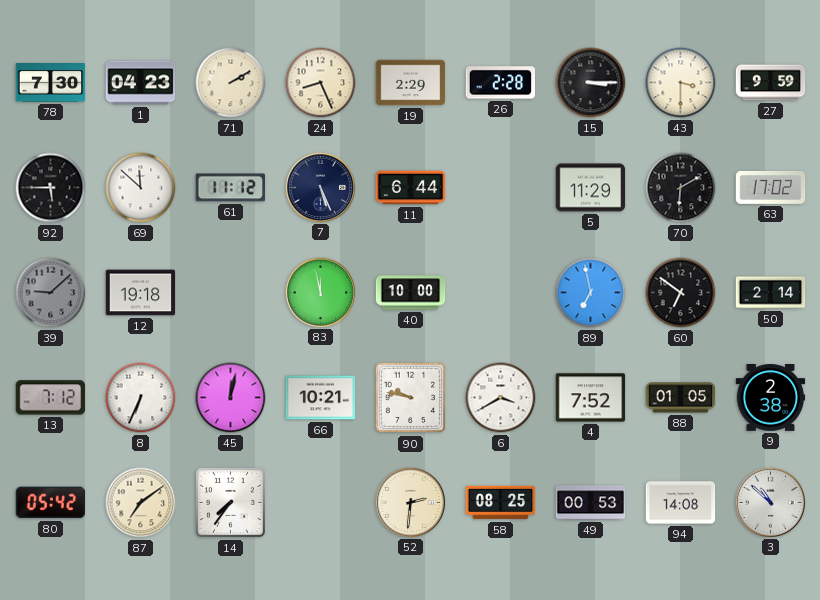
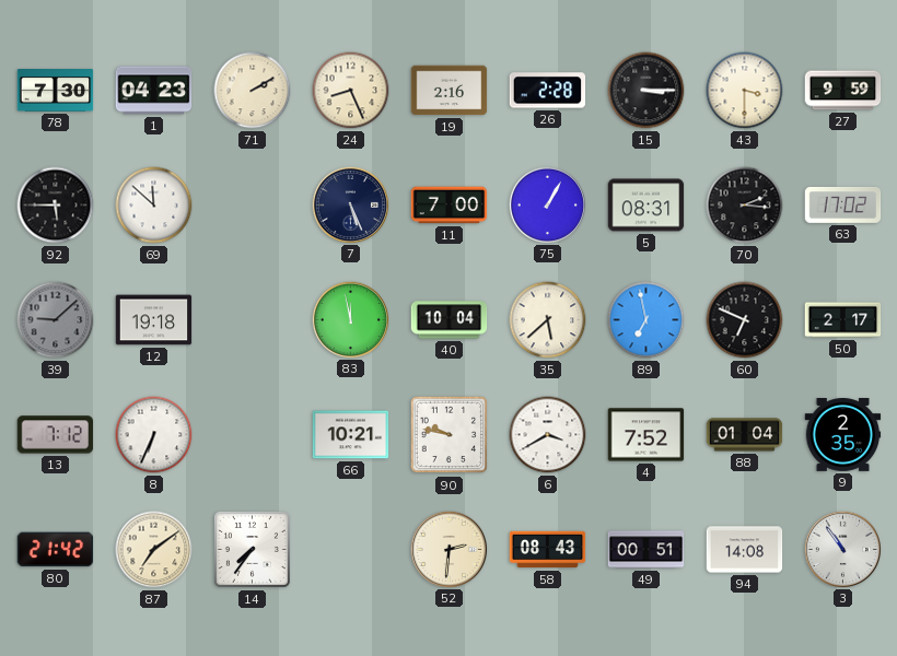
19: 2:29 -> 2:16 (450, 91)
61: 11:12 -> none (231, 188)
11: 6:44 -> 7:00 (450, 206)
75: none -> 1:05 (547, 204)
5: 11:29 -> 08:31 (646, 206)
70: 6:10 -> 2:16 (745, 206)
40: 10:00 -> 10:04 (450, 320)
35: none -> 5:38 (548, 320)
60: 6:51 -> 6:49 (745, 320)
50: 2:14 -> 2:17 (843, 320)
45: 12:02 -> none (231, 398)
88: 01:05 -> 01:04 (745, 435)
9: 2:38 -> 2:35 (843, 435)
80: 05:42 -> 21:42 (56, 550)
58: 08:25 -> 08:43 (548, 550)
49: 00:53 -> 00:51 (646, 550)
3: 10:52 -> 10:54 (842, 549)
